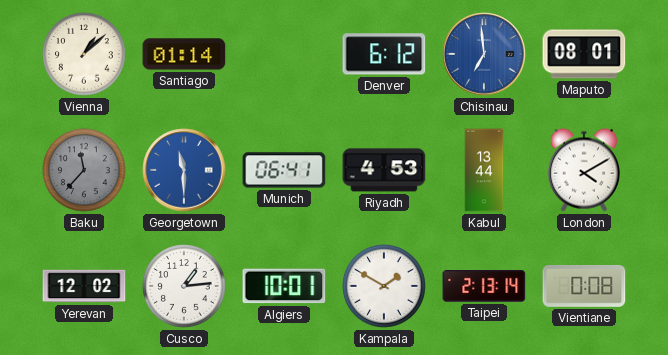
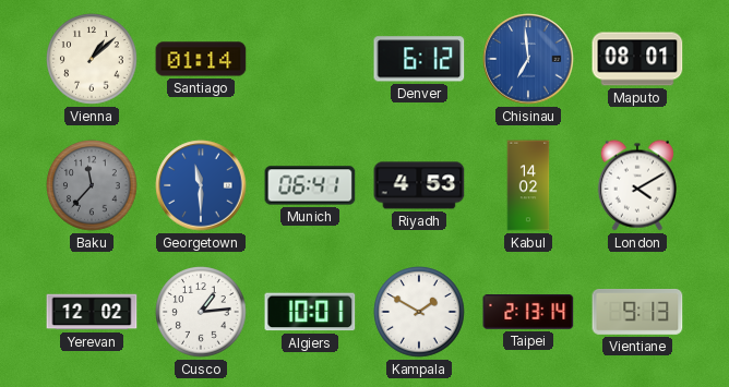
Kabul: 13:44 -> 14:02 (528, 185)
Vientiane: 0:08 -> 9:13 (637, 313)
